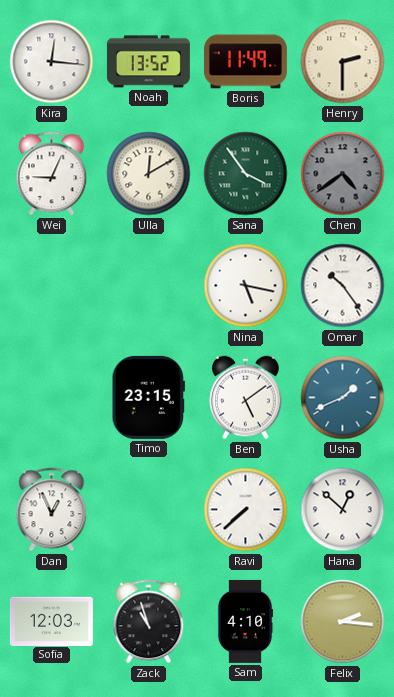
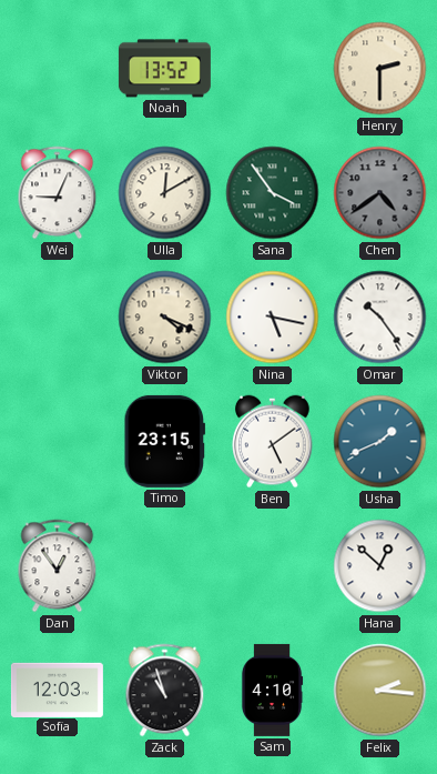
Kira: 12:16 -> none (52, 62)
Boris: 11:49 -> none (245, 62)
Viktor: none -> 4:19 (165, 318)
Dan: 12:56 -> 12:54 (58, 566)
Ravi: 7:38 -> none (246, 510)
